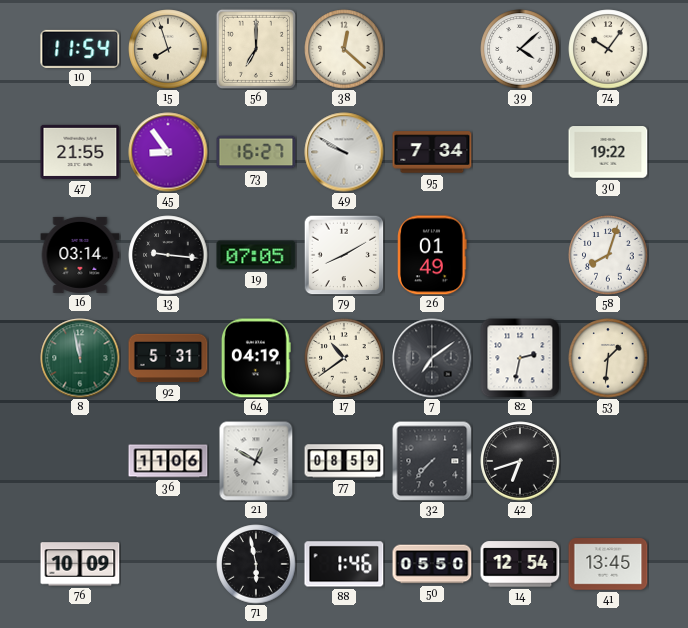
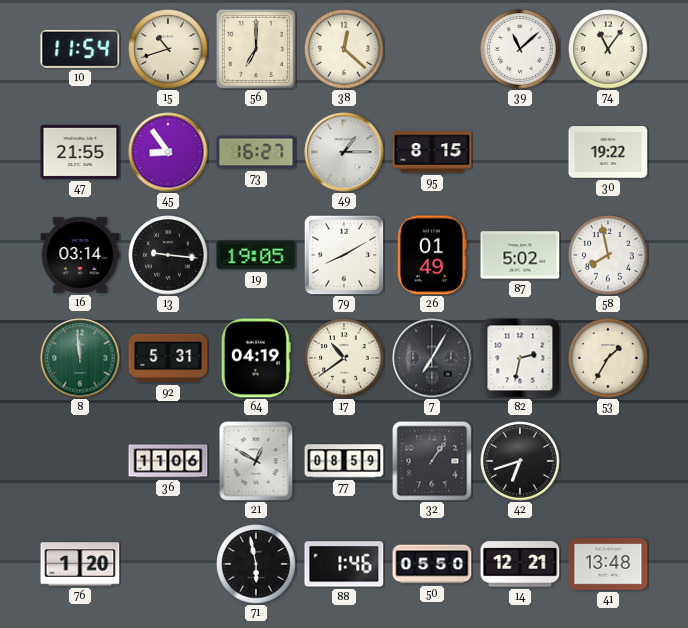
15: 7:57 -> 10:42 (168, 49)
39: 4:08 -> 11:08 (520, 49)
74: 10:06 -> 11:06 (608, 49)
49: 9:50 -> 1:15 (344, 152)
95: 7:34 -> 8:15 (432, 152)
19: 07:05 -> 19:05 (256, 255)
87: none -> 5:02 (520, 255)
58: 8:03 -> 7:58 (608, 255)
8: 11:58 -> 11:59 (80, 358)
7: 7:09 -> 7:05 (432, 358)
53: 1:31 -> 1:35 (608, 358)
32: 7:37 -> 1:06 (432, 461)
76: 10:09 -> 1:20 (80, 564)
14: 12:54 -> 12:21 (520, 564)
41: 13:45 -> 13:48 (608, 564)
